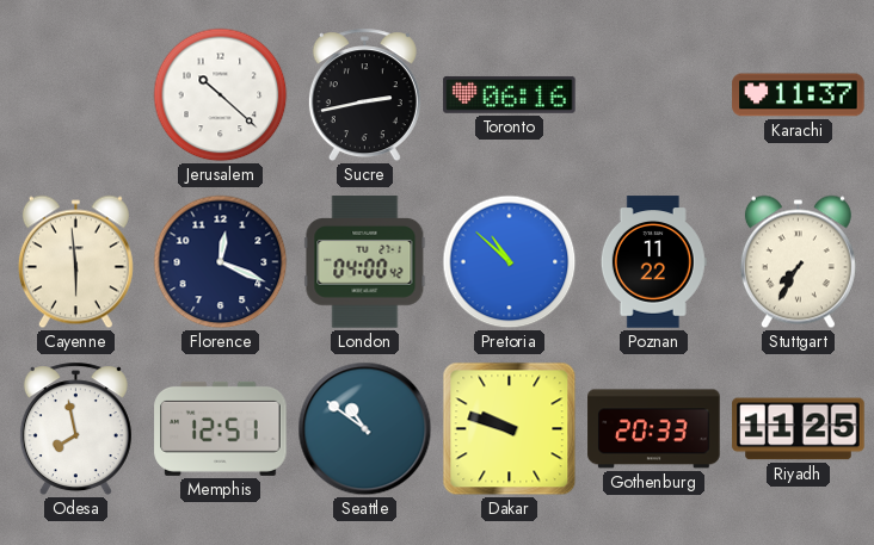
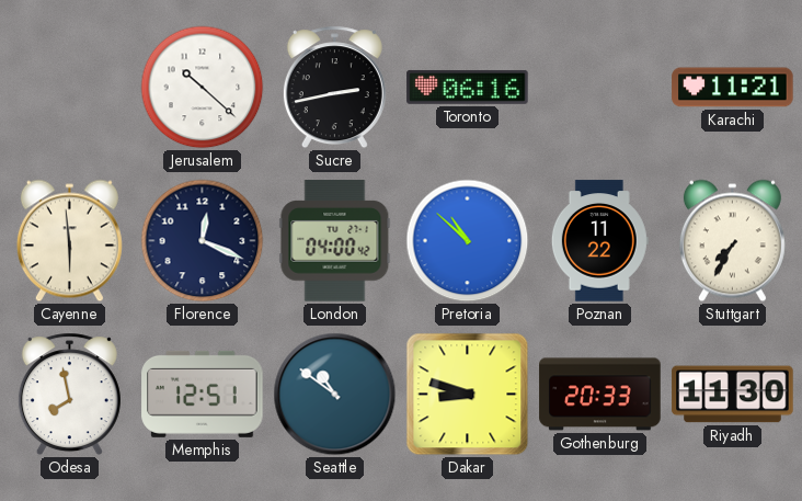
Karachi: 11:37 -> 11:21 (733, 88)
Dakar: 9:48 -> 8:48 (468, 395)
Riyadh: 11:25 -> 11:30 (733, 395)
